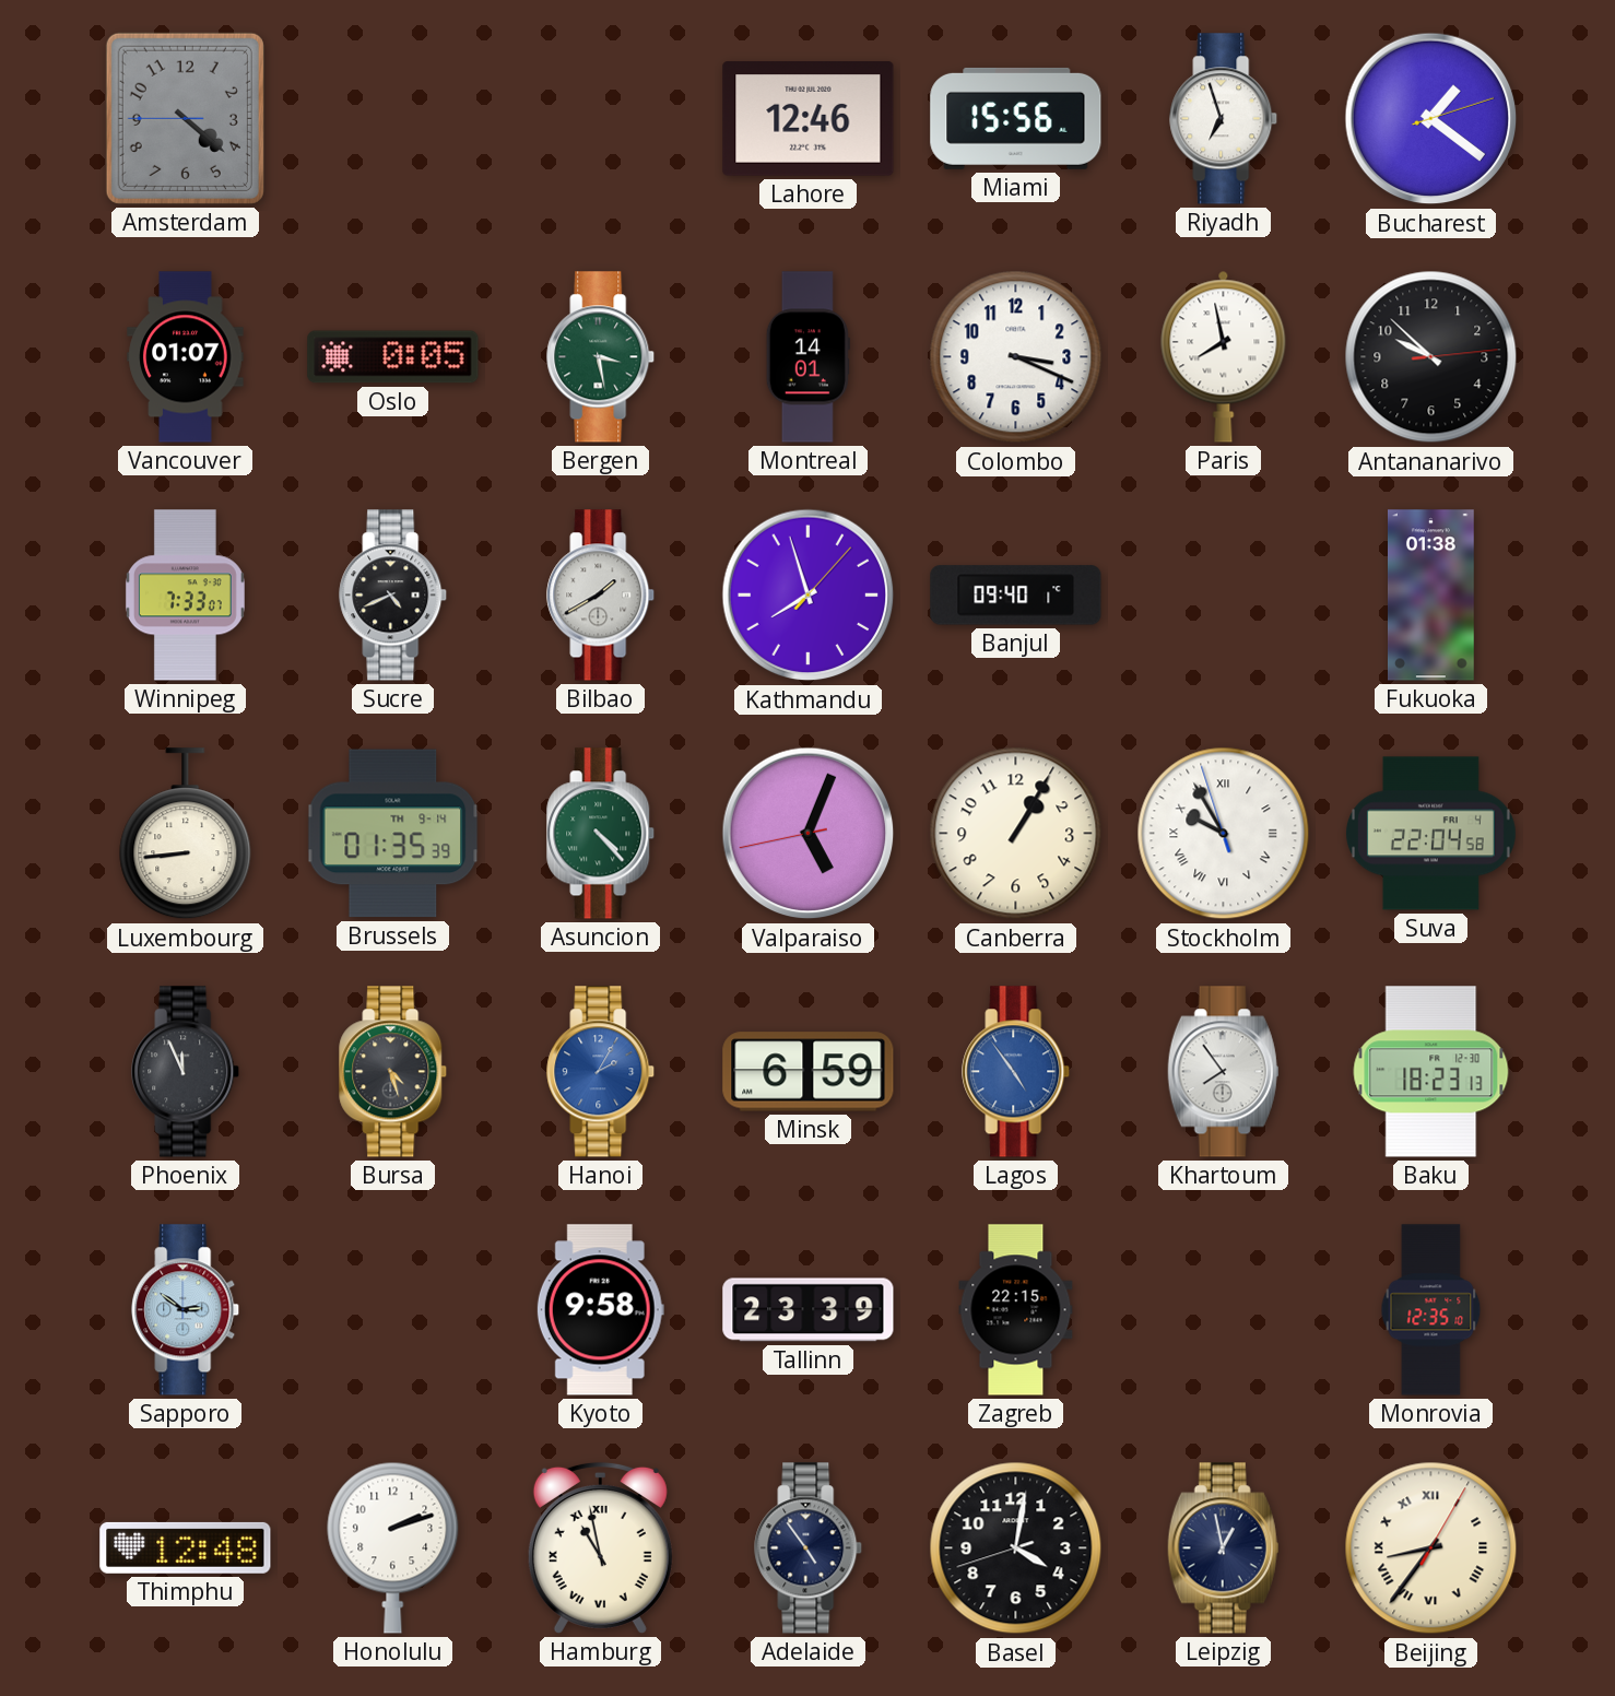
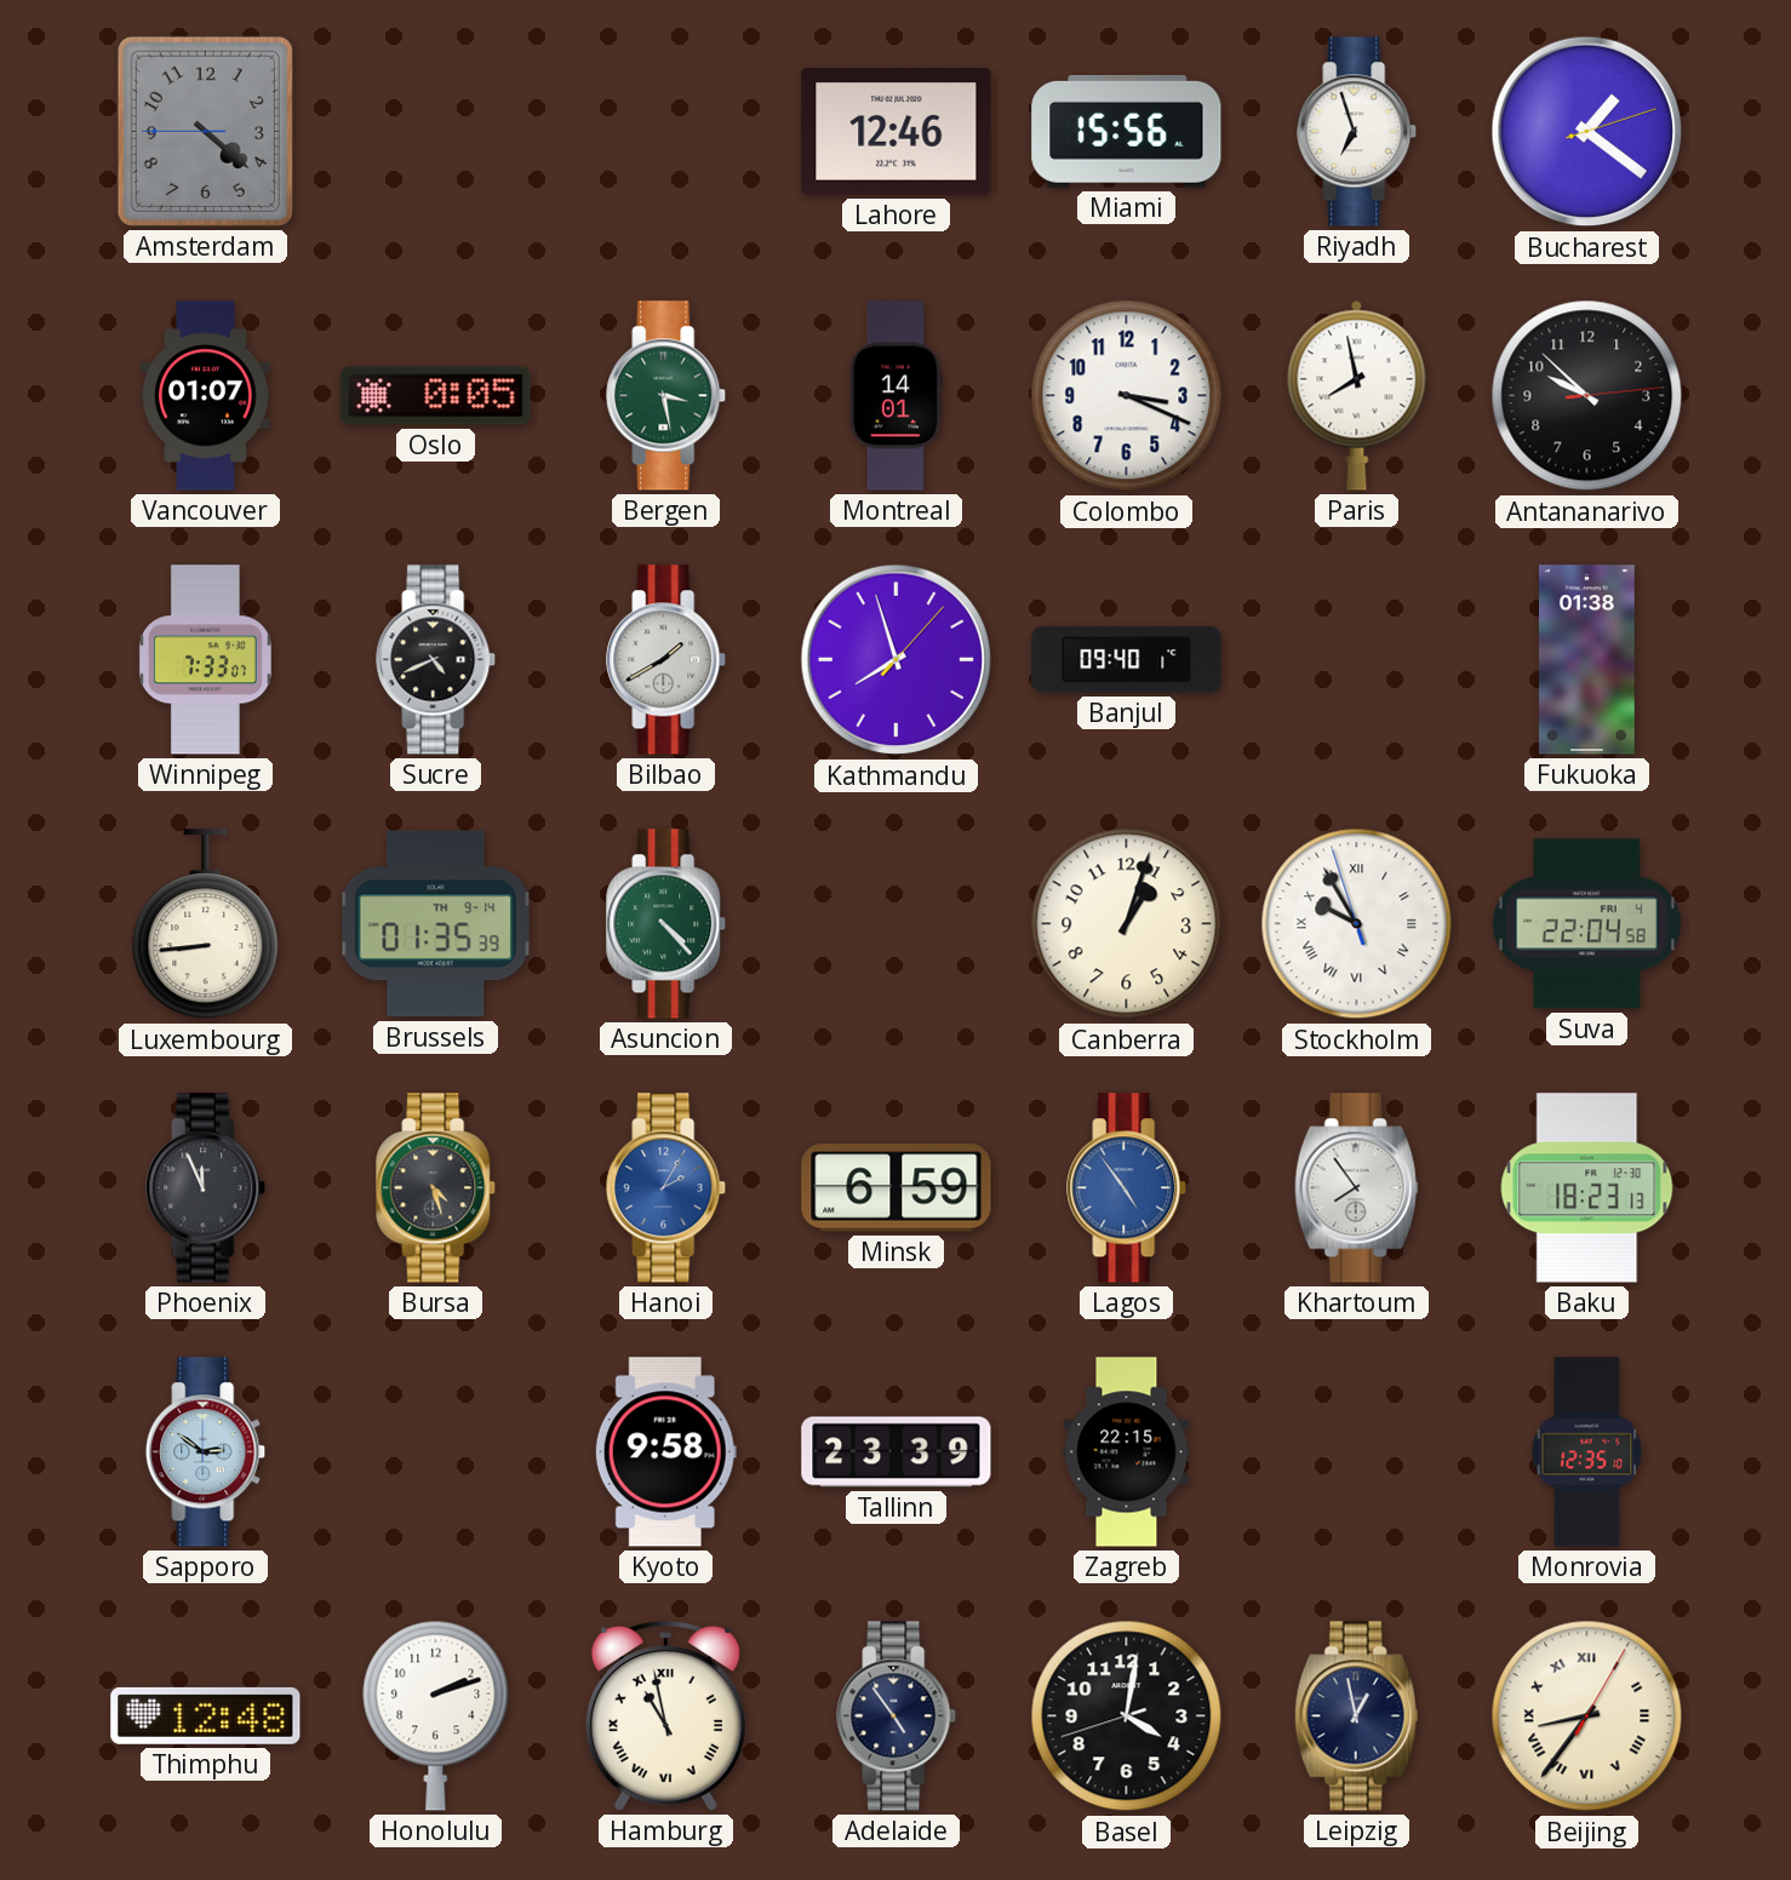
Valparaiso: 5:03 -> none (809, 834)
Canberra: 1:05 -> 1:03 (1127, 924)
